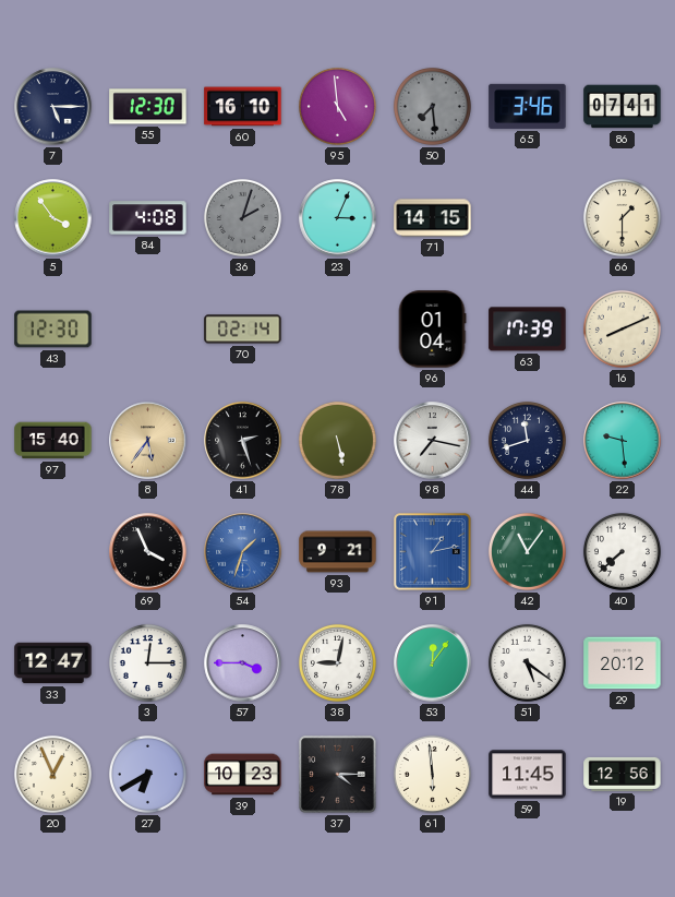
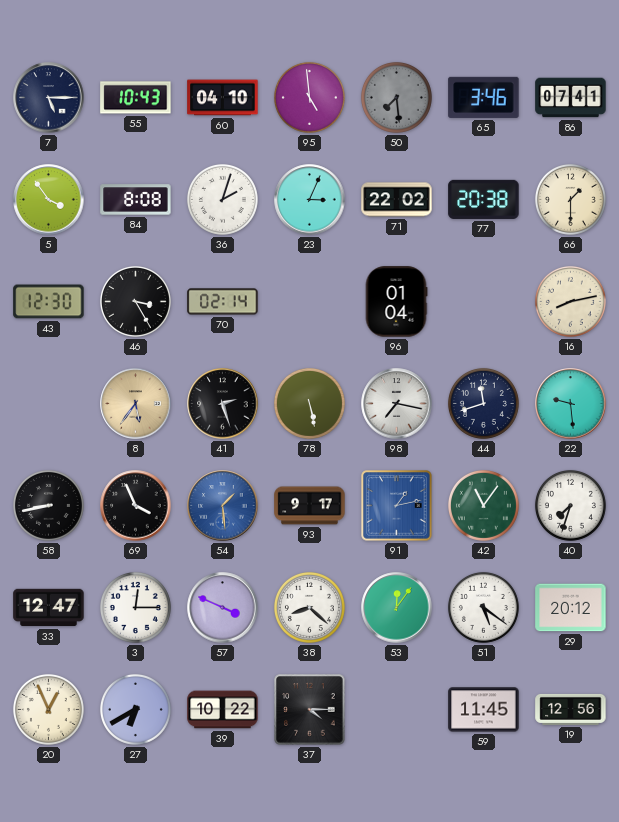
55: 12:30 -> 10:43 (136, 98)
60: 16:10 -> 04:10 (223, 98)
84: 4:08 -> 8:08 (136, 200)
36 dial: grey -> white (222, 199)
71: 14:15 -> 22:02 (397, 200)
77: none -> 20:38 (484, 199)
46: none -> 3:25 (135, 301)
63: 17:39 -> none (528, 330)
16: 8:11 -> 8:13 (570, 301)
97: 15:40 -> none (53, 441)
58: none -> 8:43 (48, 505)
54: 1:33 -> 1:29 (223, 506)
93: 9:21 -> 9:17 (310, 506)
40: 7:38 -> 7:33 (570, 505)
57: 3:45 -> 3:49 (223, 608)
38: 9:02 -> 8:22 (309, 607)
39: 10:23 -> 10:22 (223, 710)
61: 5:59 -> none (432, 774)
